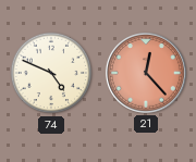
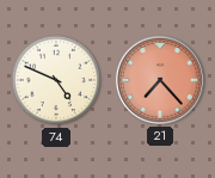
21: 12:23 -> 7:23 (160, 80)
